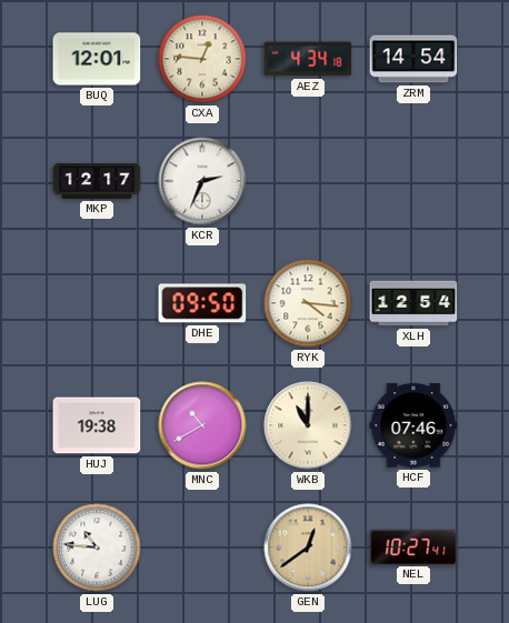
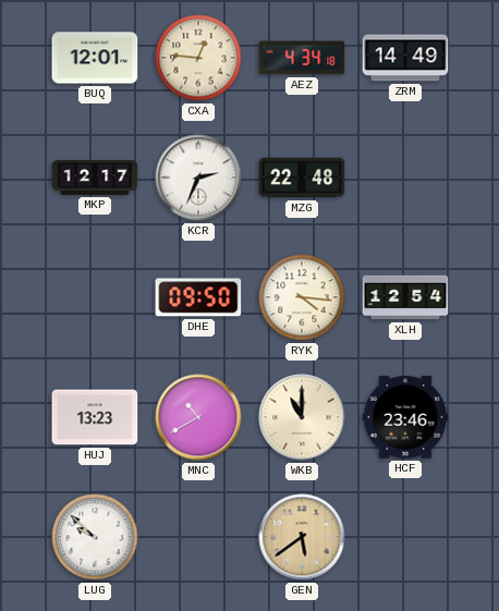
ZRM: 14:54 -> 14:49 (405, 58)
MZG: none -> 22:48 (302, 178)
HUJ: 19:38 -> 13:23 (95, 417)
HCF: 07:46 -> 23:46 (405, 417)
LUG: 10:46 -> 9:52 (95, 537)
GEN: 12:39 -> 5:39 (302, 537)
NEL: 10:27 -> none (413, 546)
